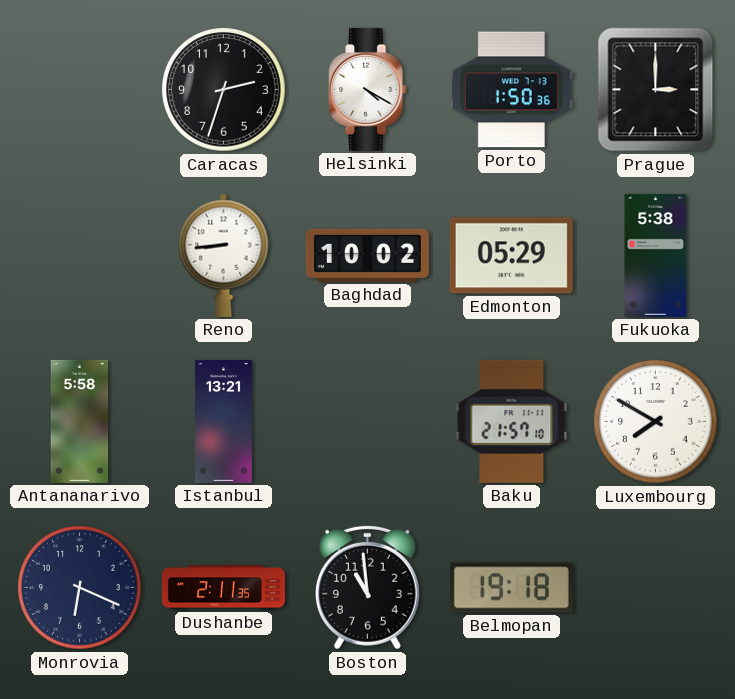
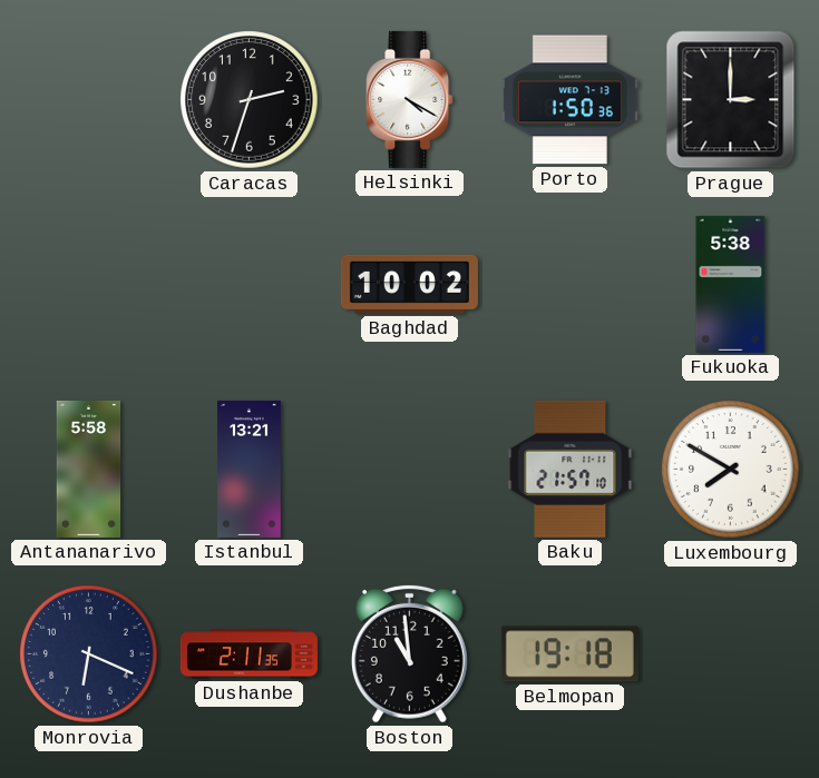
Reno: 8:44 -> none (224, 255)
Edmonton: 05:29 -> none (511, 256)
